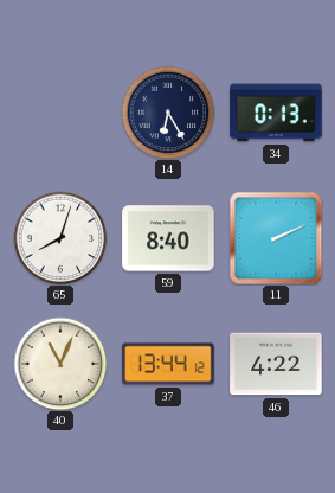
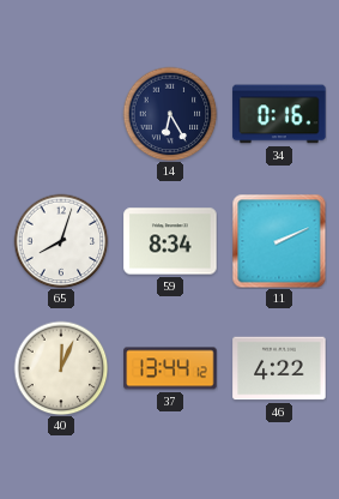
34: 0:13 -> 0:16 (279, 114)
59: 8:40 -> 8:34 (170, 241)
40: 11:04 -> 12:04 (61, 368)
